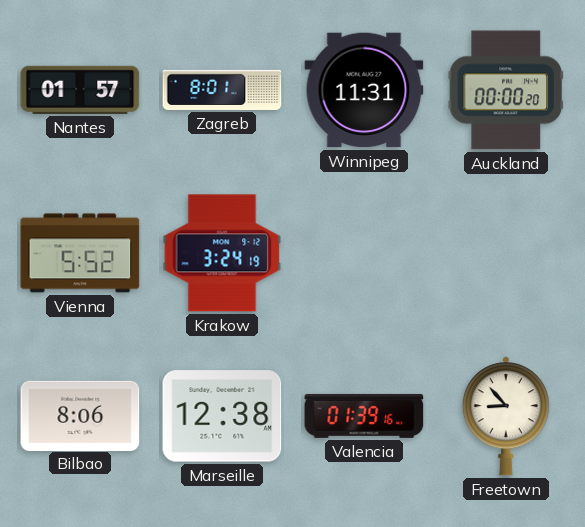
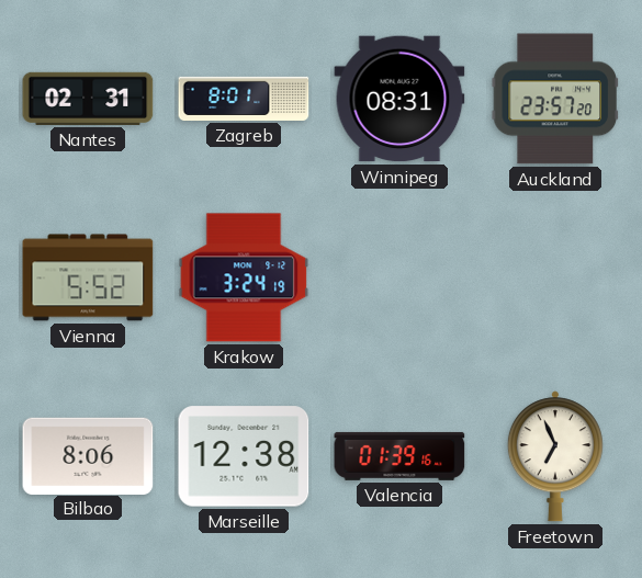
Nantes: 01:57 -> 02:31 (88, 99)
Winnipeg: 11:31 -> 08:31 (399, 99)
Auckland: 00:00 -> 23:57 (555, 99)
Freetown: 8:53 -> 6:56 (555, 456)
